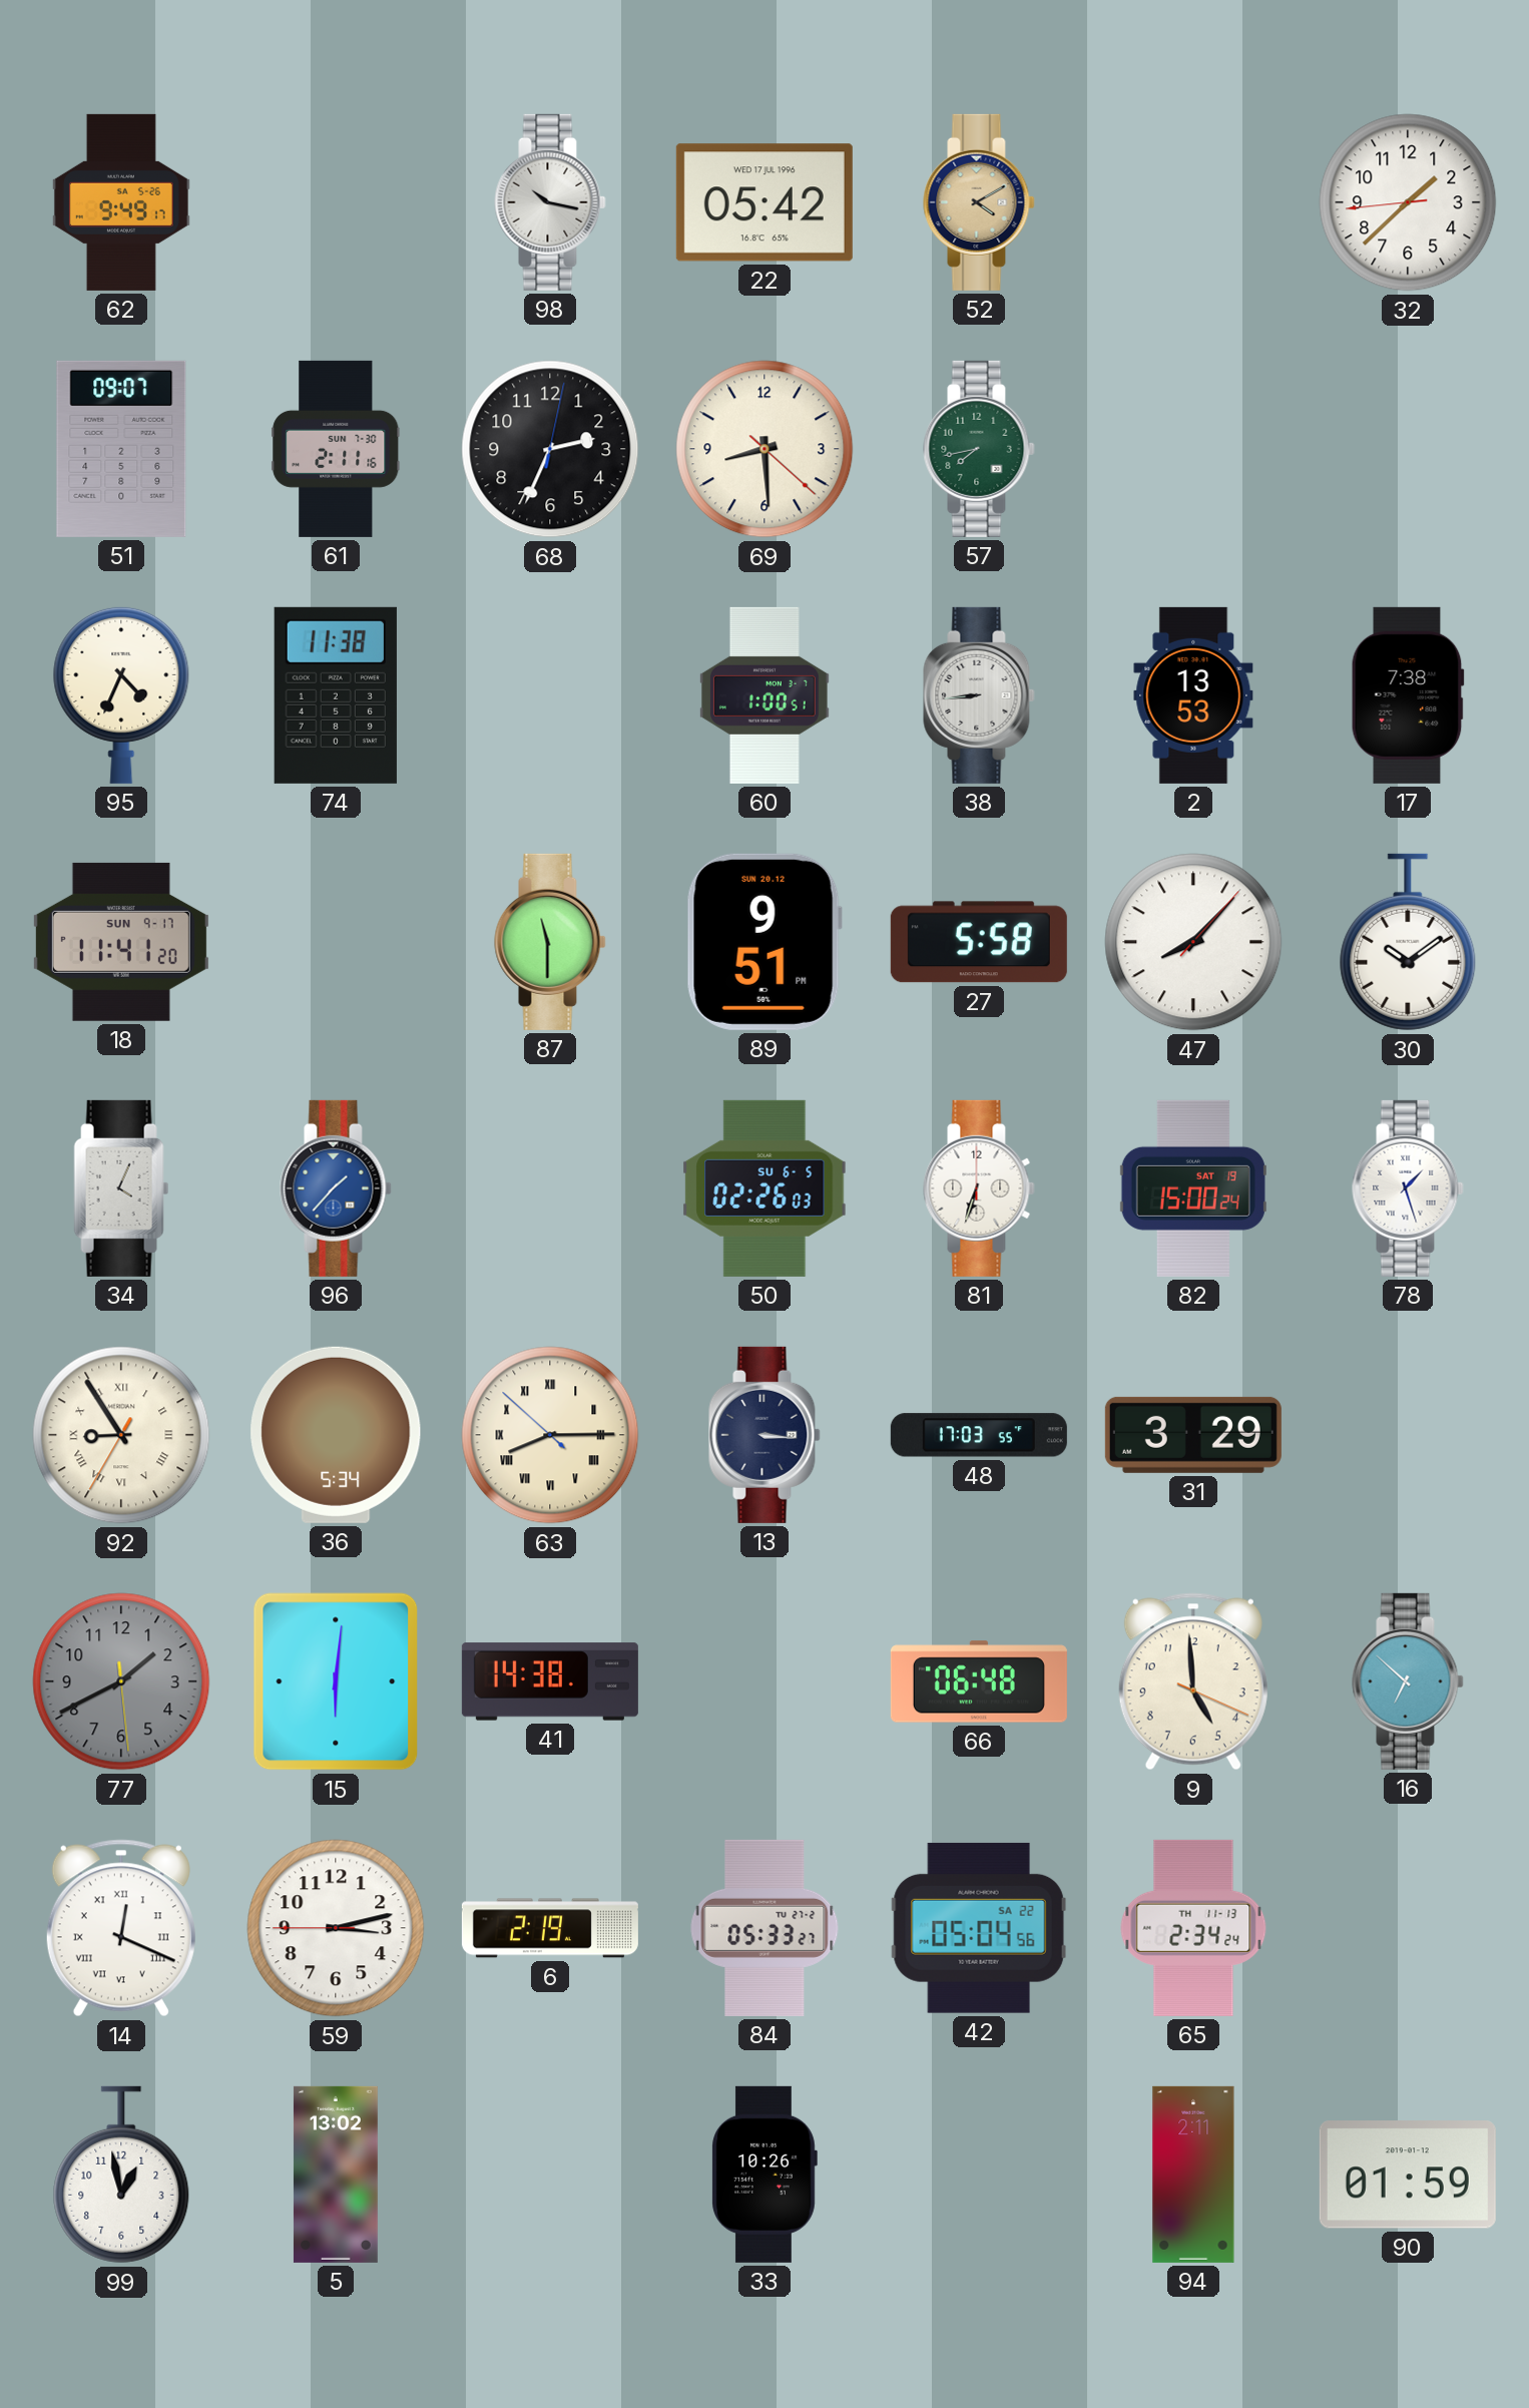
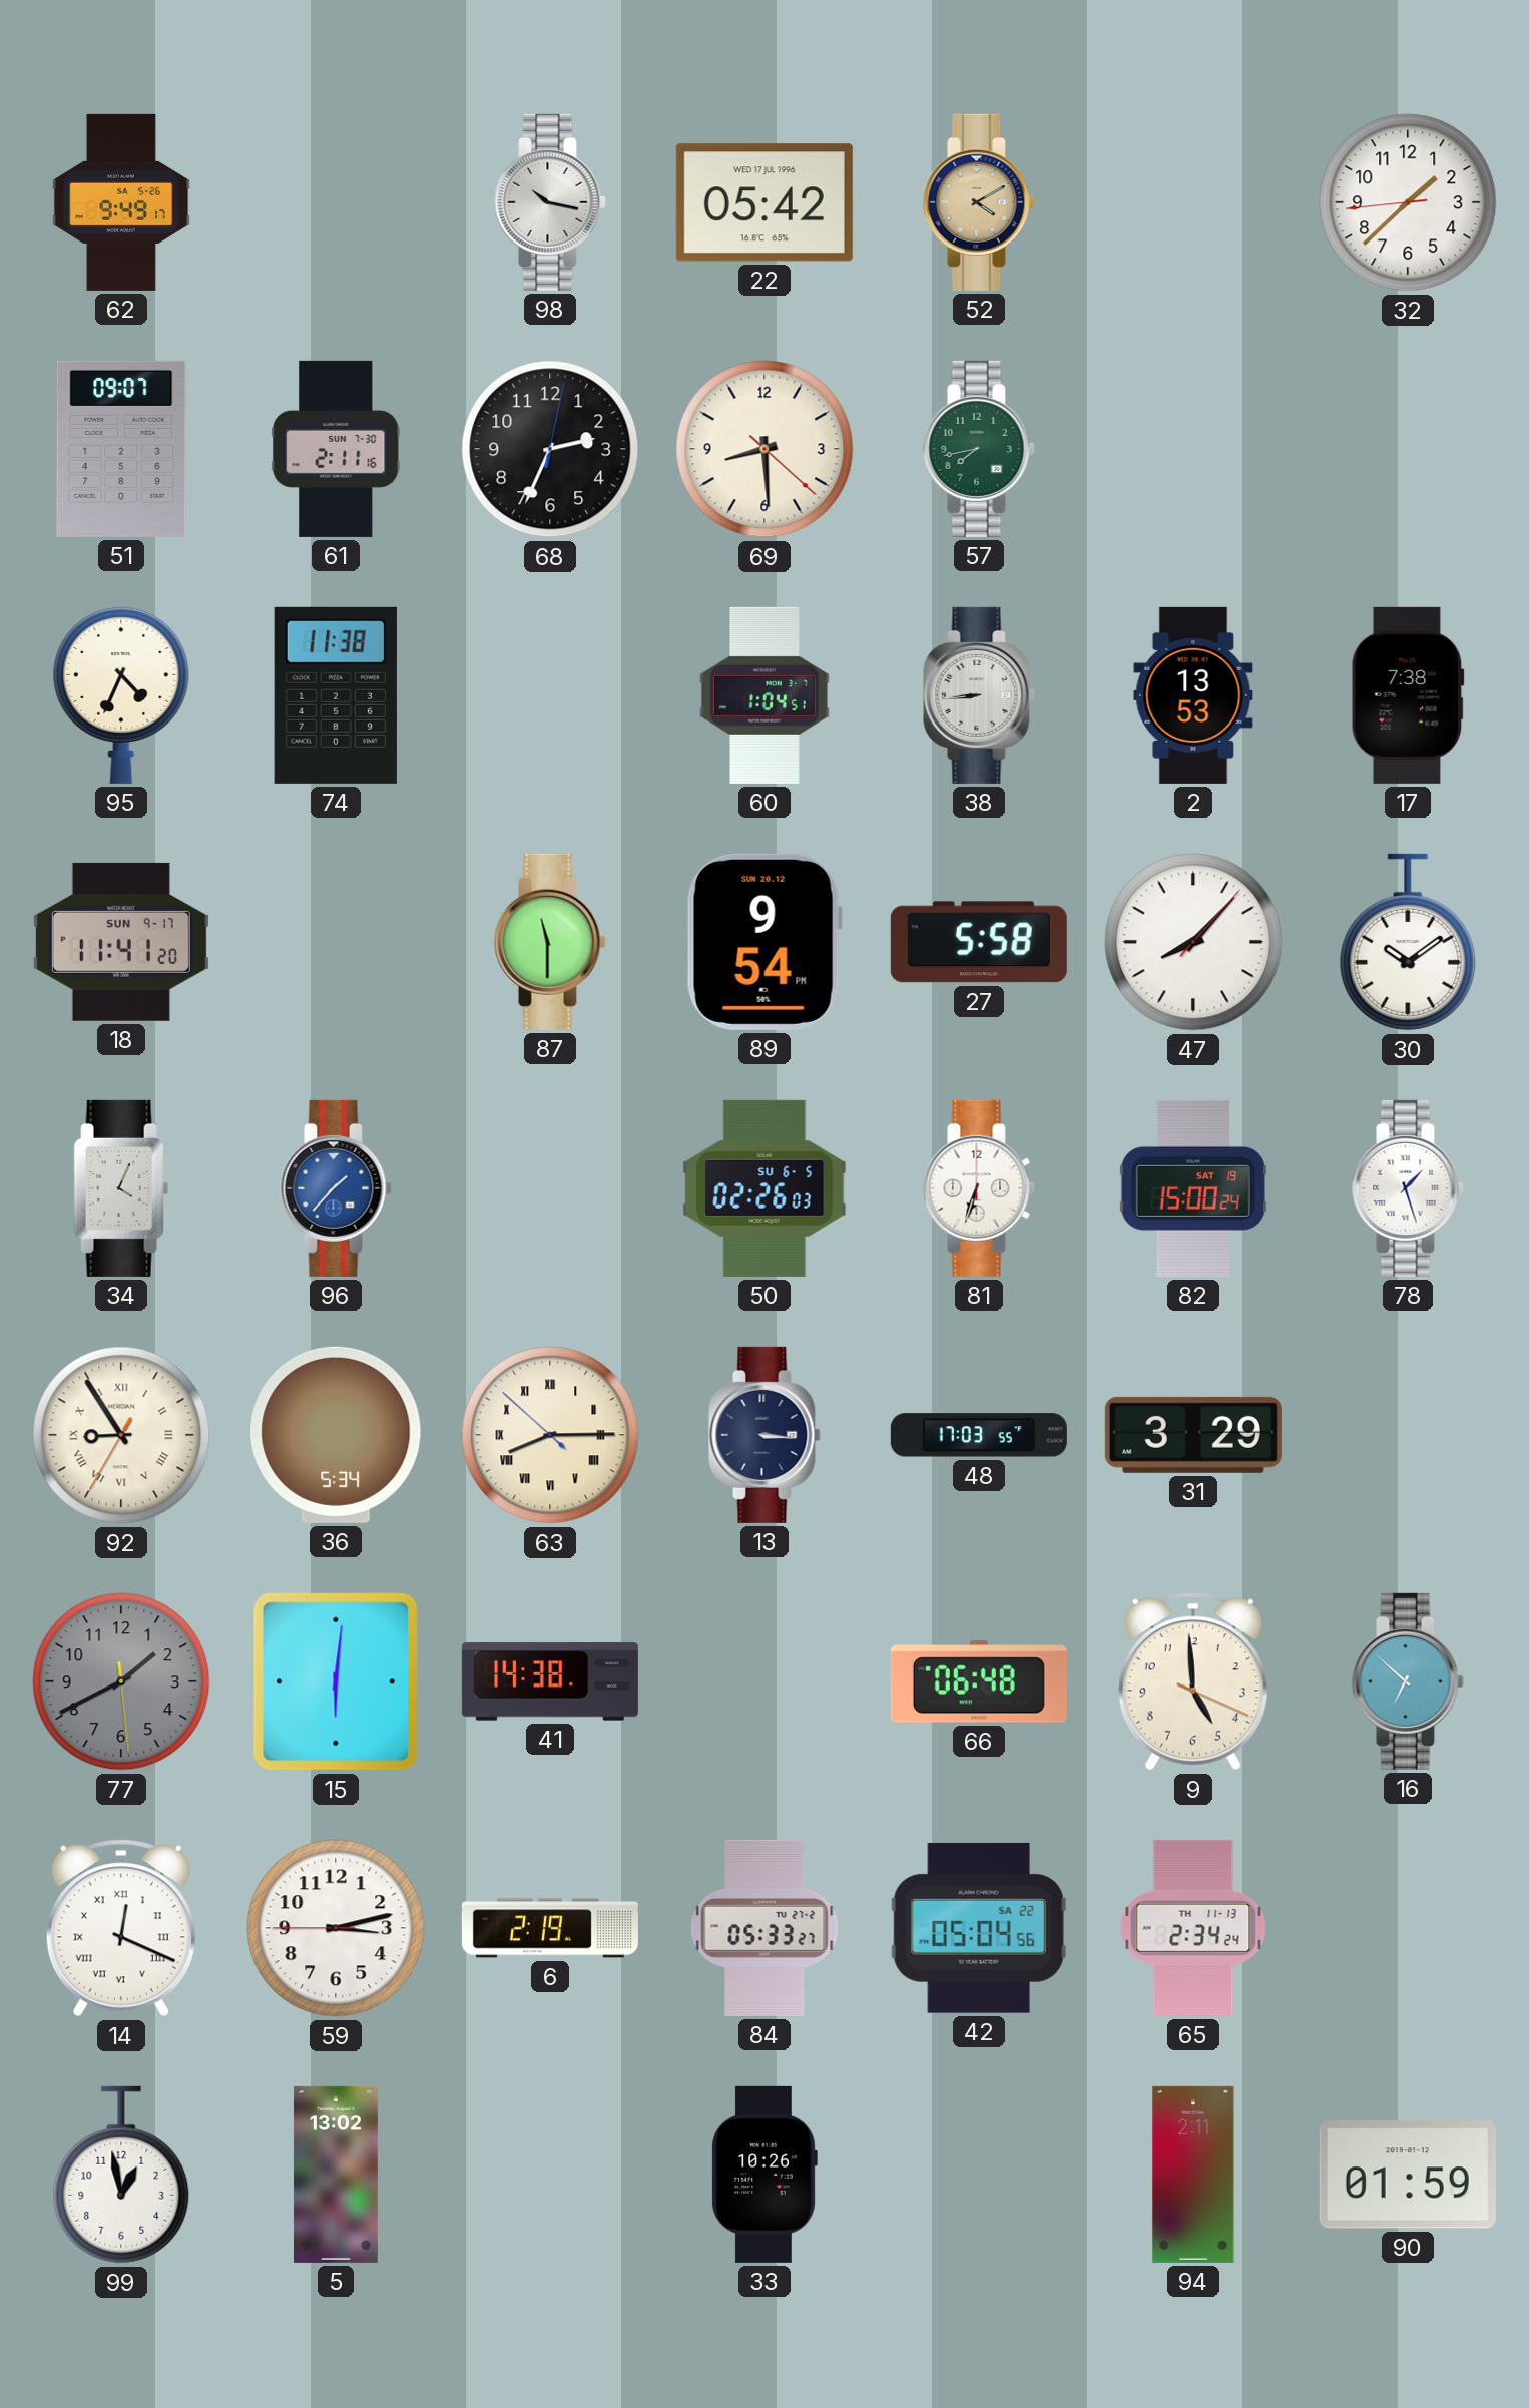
60: 1:00 -> 1:04 (764, 695)
89: 9:51 -> 9:54 (764, 942)
